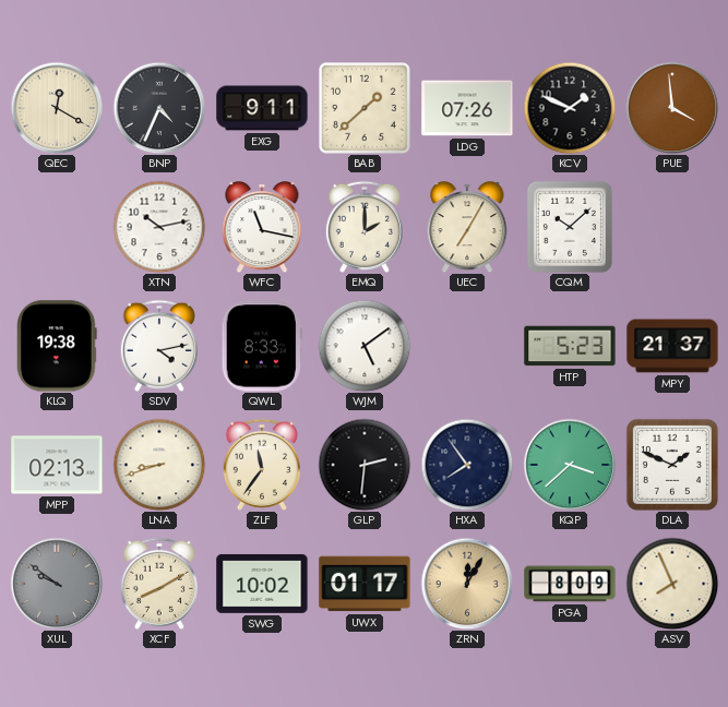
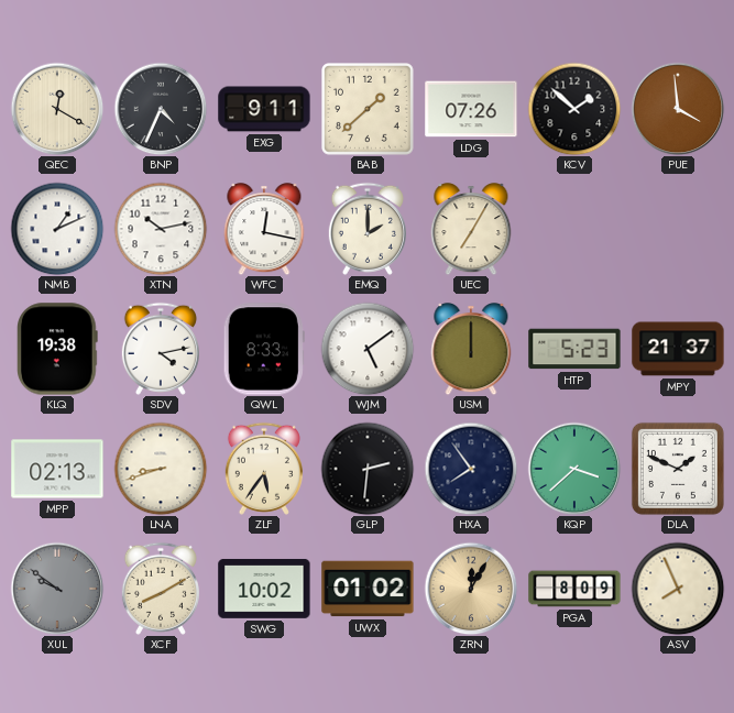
KCV: 1:49 -> 1:52 (574, 109)
NMB: none -> 1:11 (57, 229)
WFC: 11:17 -> 12:17 (264, 229)
CQM: 10:08 -> none (570, 227)
USM: none -> 12:00 (471, 349)
ZLF: 11:36 -> 5:36 (264, 469)
UWX: 01:17 -> 01:02 (368, 589)
